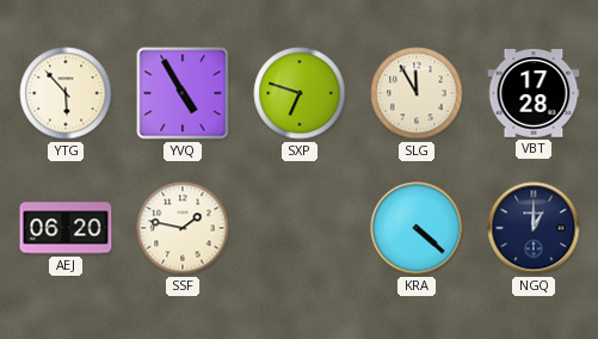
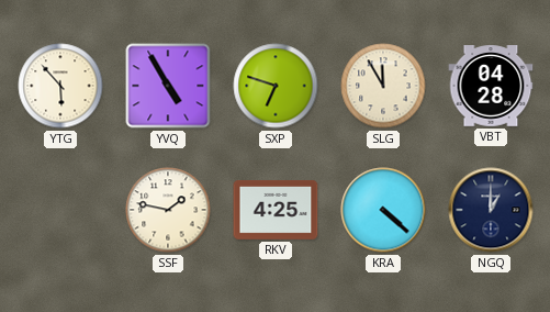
VBT: 17:28 -> 04:28 (491, 86)
AEJ: 06:20 -> none (66, 228)
RKV: none -> 4:25 (276, 210)
